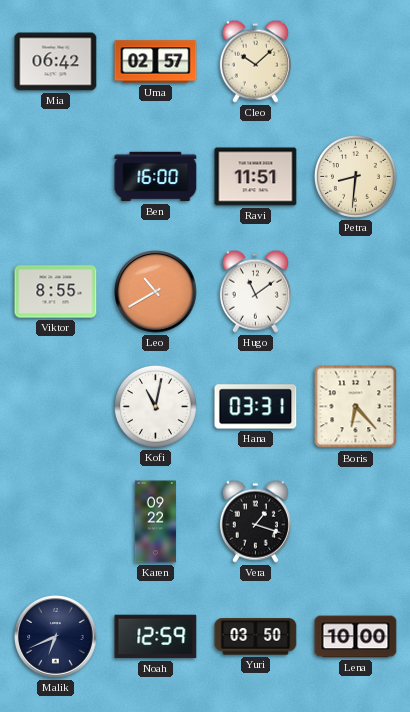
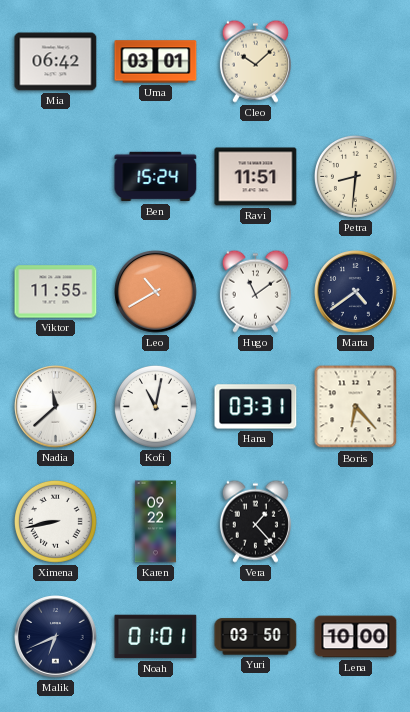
Uma: 02:57 -> 03:01 (156, 62)
Ben: 16:00 -> 15:24 (156, 177)
Viktor: 8:55 -> 11:55 (56, 292)
Marta: none -> 4:39 (356, 292)
Nadia: none -> 11:38 (56, 407)
Ximena: none -> 8:43 (55, 521)
Vera: 1:18 -> 1:23 (255, 521)
Noah: 12:59 -> 01:01 (156, 637)
